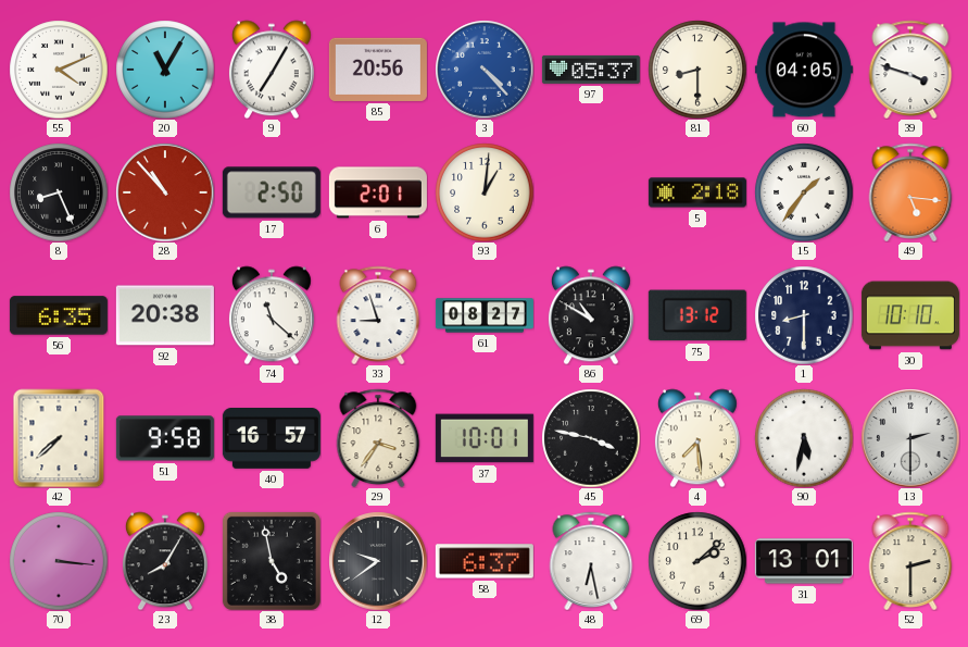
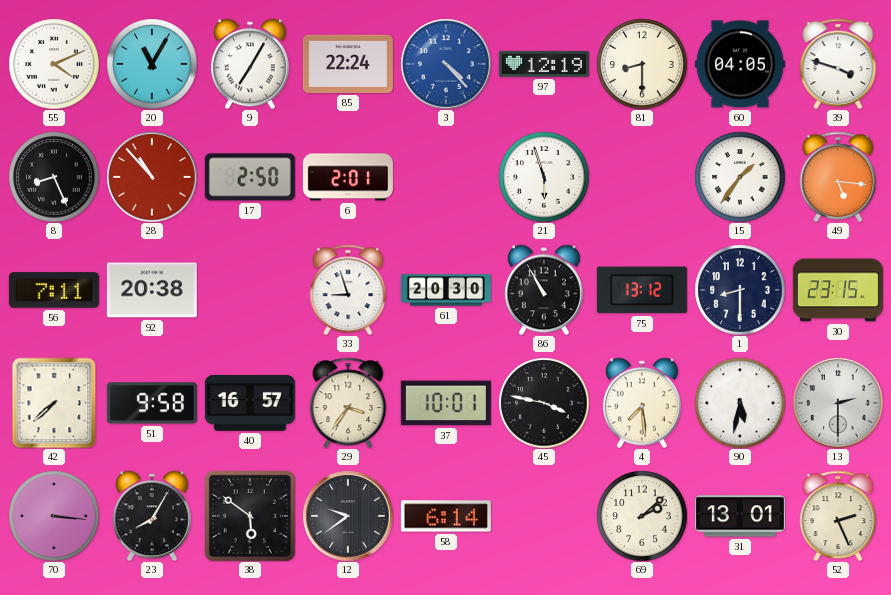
85: 20:56 -> 22:24 (348, 64)
97: 05:37 -> 12:19 (544, 64)
93: 1:01 -> none (485, 192)
21: none -> 5:57 (544, 177)
5: 2:18 -> none (697, 192)
56: 6:35 -> 7:11 (54, 290)
74: 11:22 -> none (272, 315)
61: 08:27 -> 20:30 (446, 290)
86: 10:50 -> 10:55 (544, 290)
30: 10:10 -> 23:15 (838, 290)
38: 4:58 -> 5:51 (250, 516)
58: 6:37 -> 6:14 (446, 516)
48: 6:28 -> none (591, 560)
52: 2:30 -> 2:26 (838, 515)
